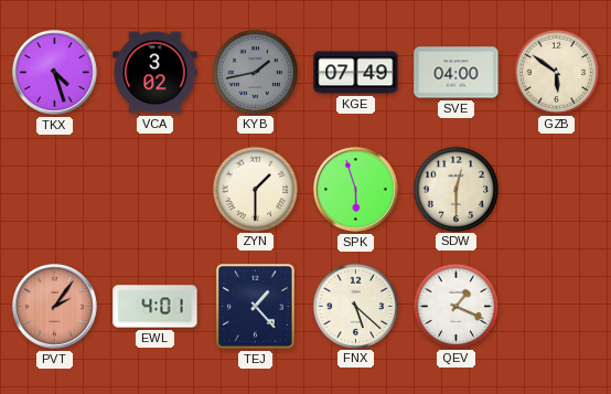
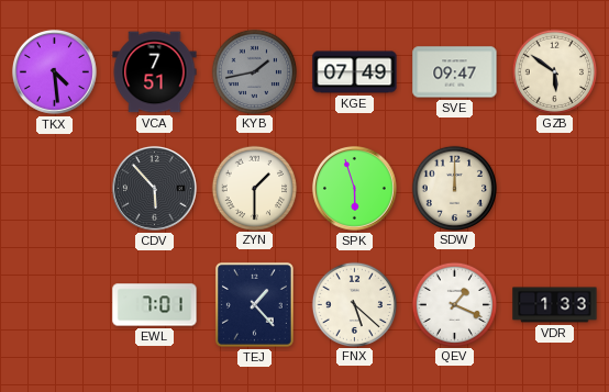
TKX: 4:27 -> 4:29 (54, 71)
VCA: 3:02 -> 7:51 (155, 72)
SVE: 04:00 -> 09:47 (455, 72)
CDV: none -> 5:53 (154, 188)
SDW: 12:30 -> 12:00 (454, 188)
PVT: 2:06 -> none (54, 306)
EWL: 4:01 -> 7:01 (155, 305)
VDR: none -> 1:33 (555, 305)
